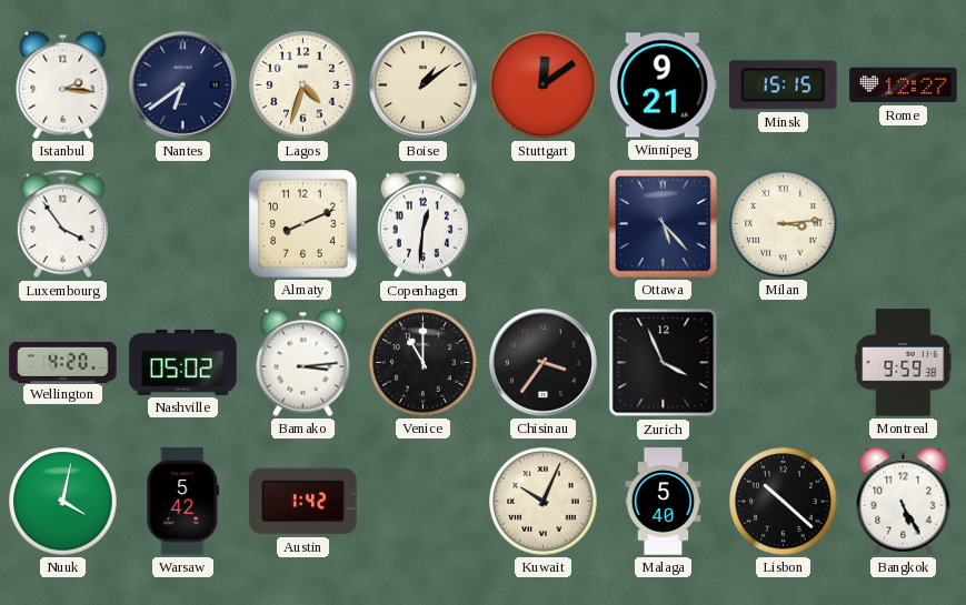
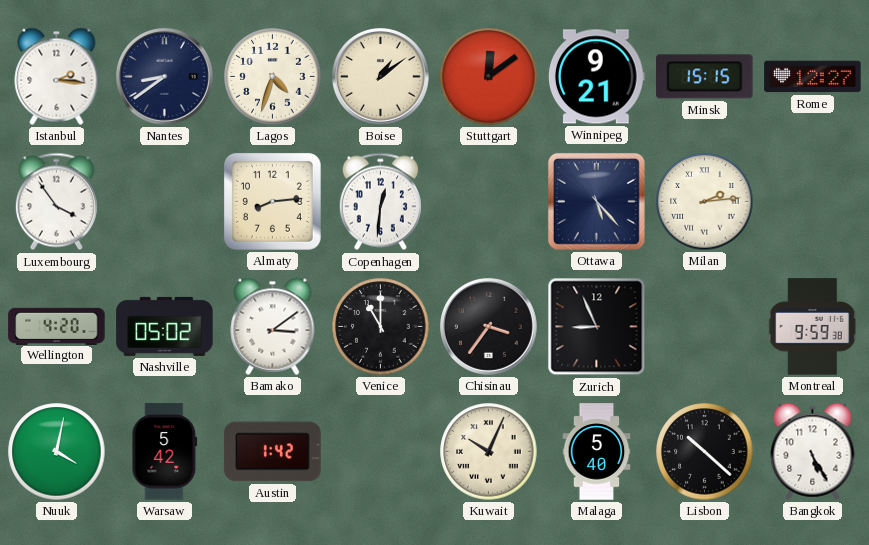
Nantes: 6:39 -> 8:39 (165, 77)
Almaty: 8:11 -> 8:14 (272, 201)
Milan: 3:14 -> 2:14 (705, 202)
Bamako: 3:14 -> 3:09 (273, 326)
Zurich: 3:56 -> 8:56 (597, 327)
